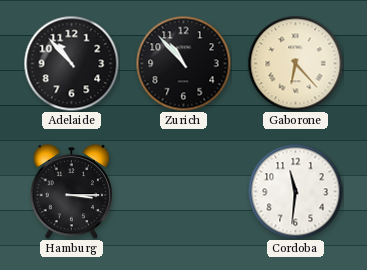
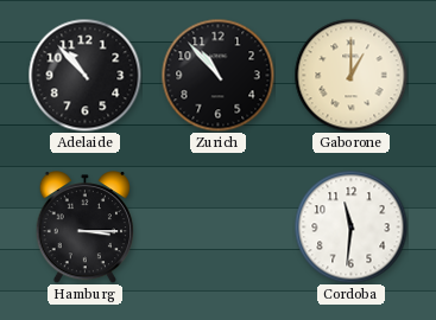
Gaborone: 6:23 -> 1:00 (350, 75)
